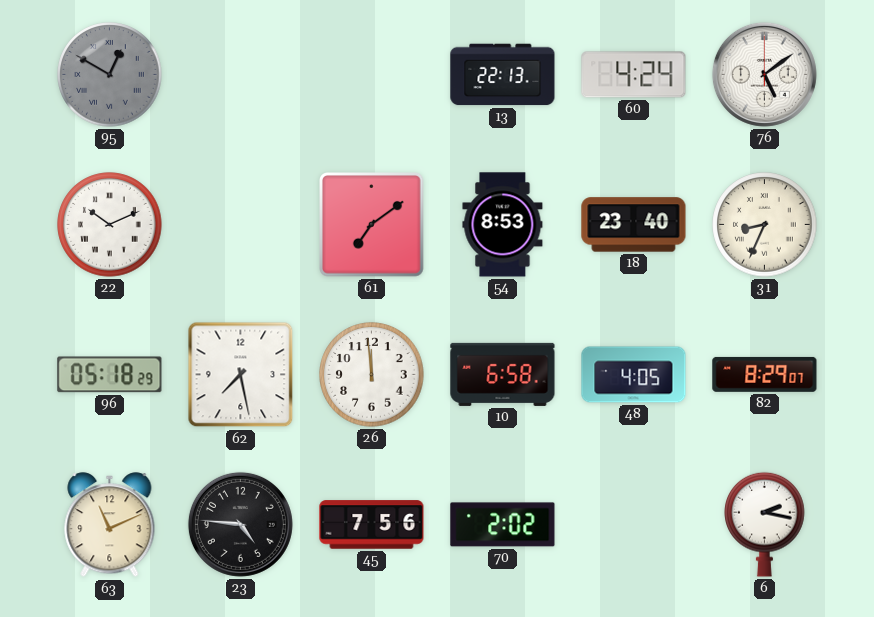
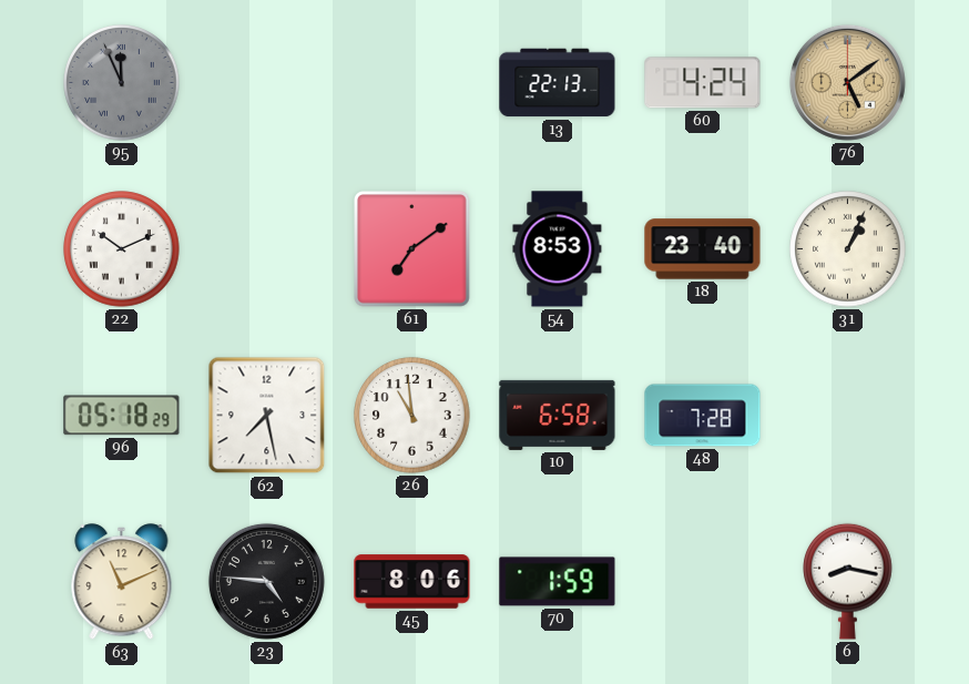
95: 12:50 -> 11:56 (122, 83)
76 dial: white -> champagne (847, 82)
31: 8:34 -> 1:04 (848, 249)
26: 11:59 -> 10:59 (412, 416)
48: 4:05 -> 7:28 (703, 416)
82: 8:29 -> none (765, 374)
45: 7:56 -> 8:06 (412, 582)
70: 2:02 -> 1:59 (558, 582)
6: 2:17 -> 8:17 (848, 581)
